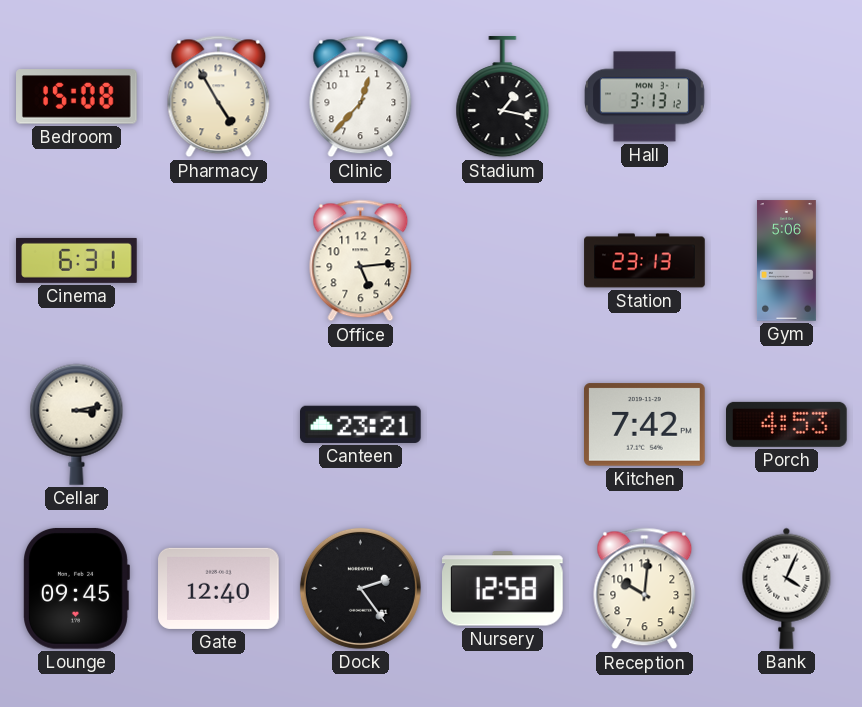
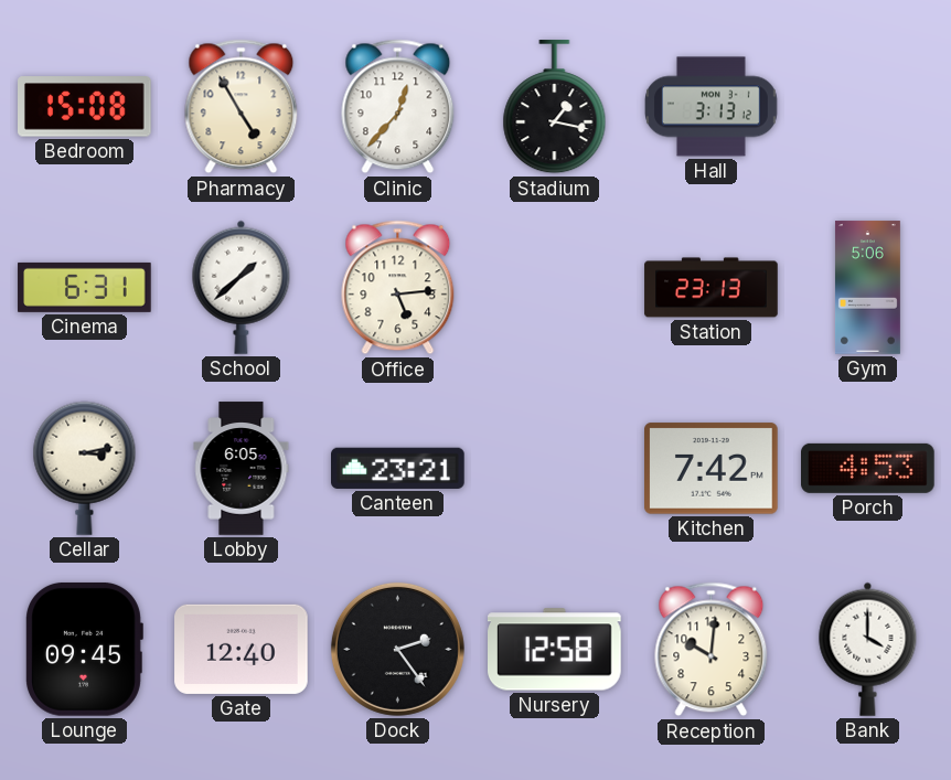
School: none -> 1:38 (242, 287)
Lobby: none -> 6:05 (242, 469)
Bank: 4:04 -> 4:00 (868, 649)
